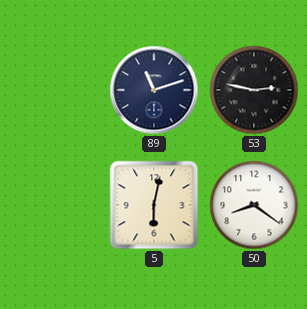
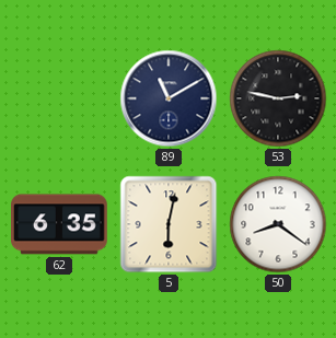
89: 11:12 -> 11:10 (169, 98)
62: none -> 6:35 (60, 224)
